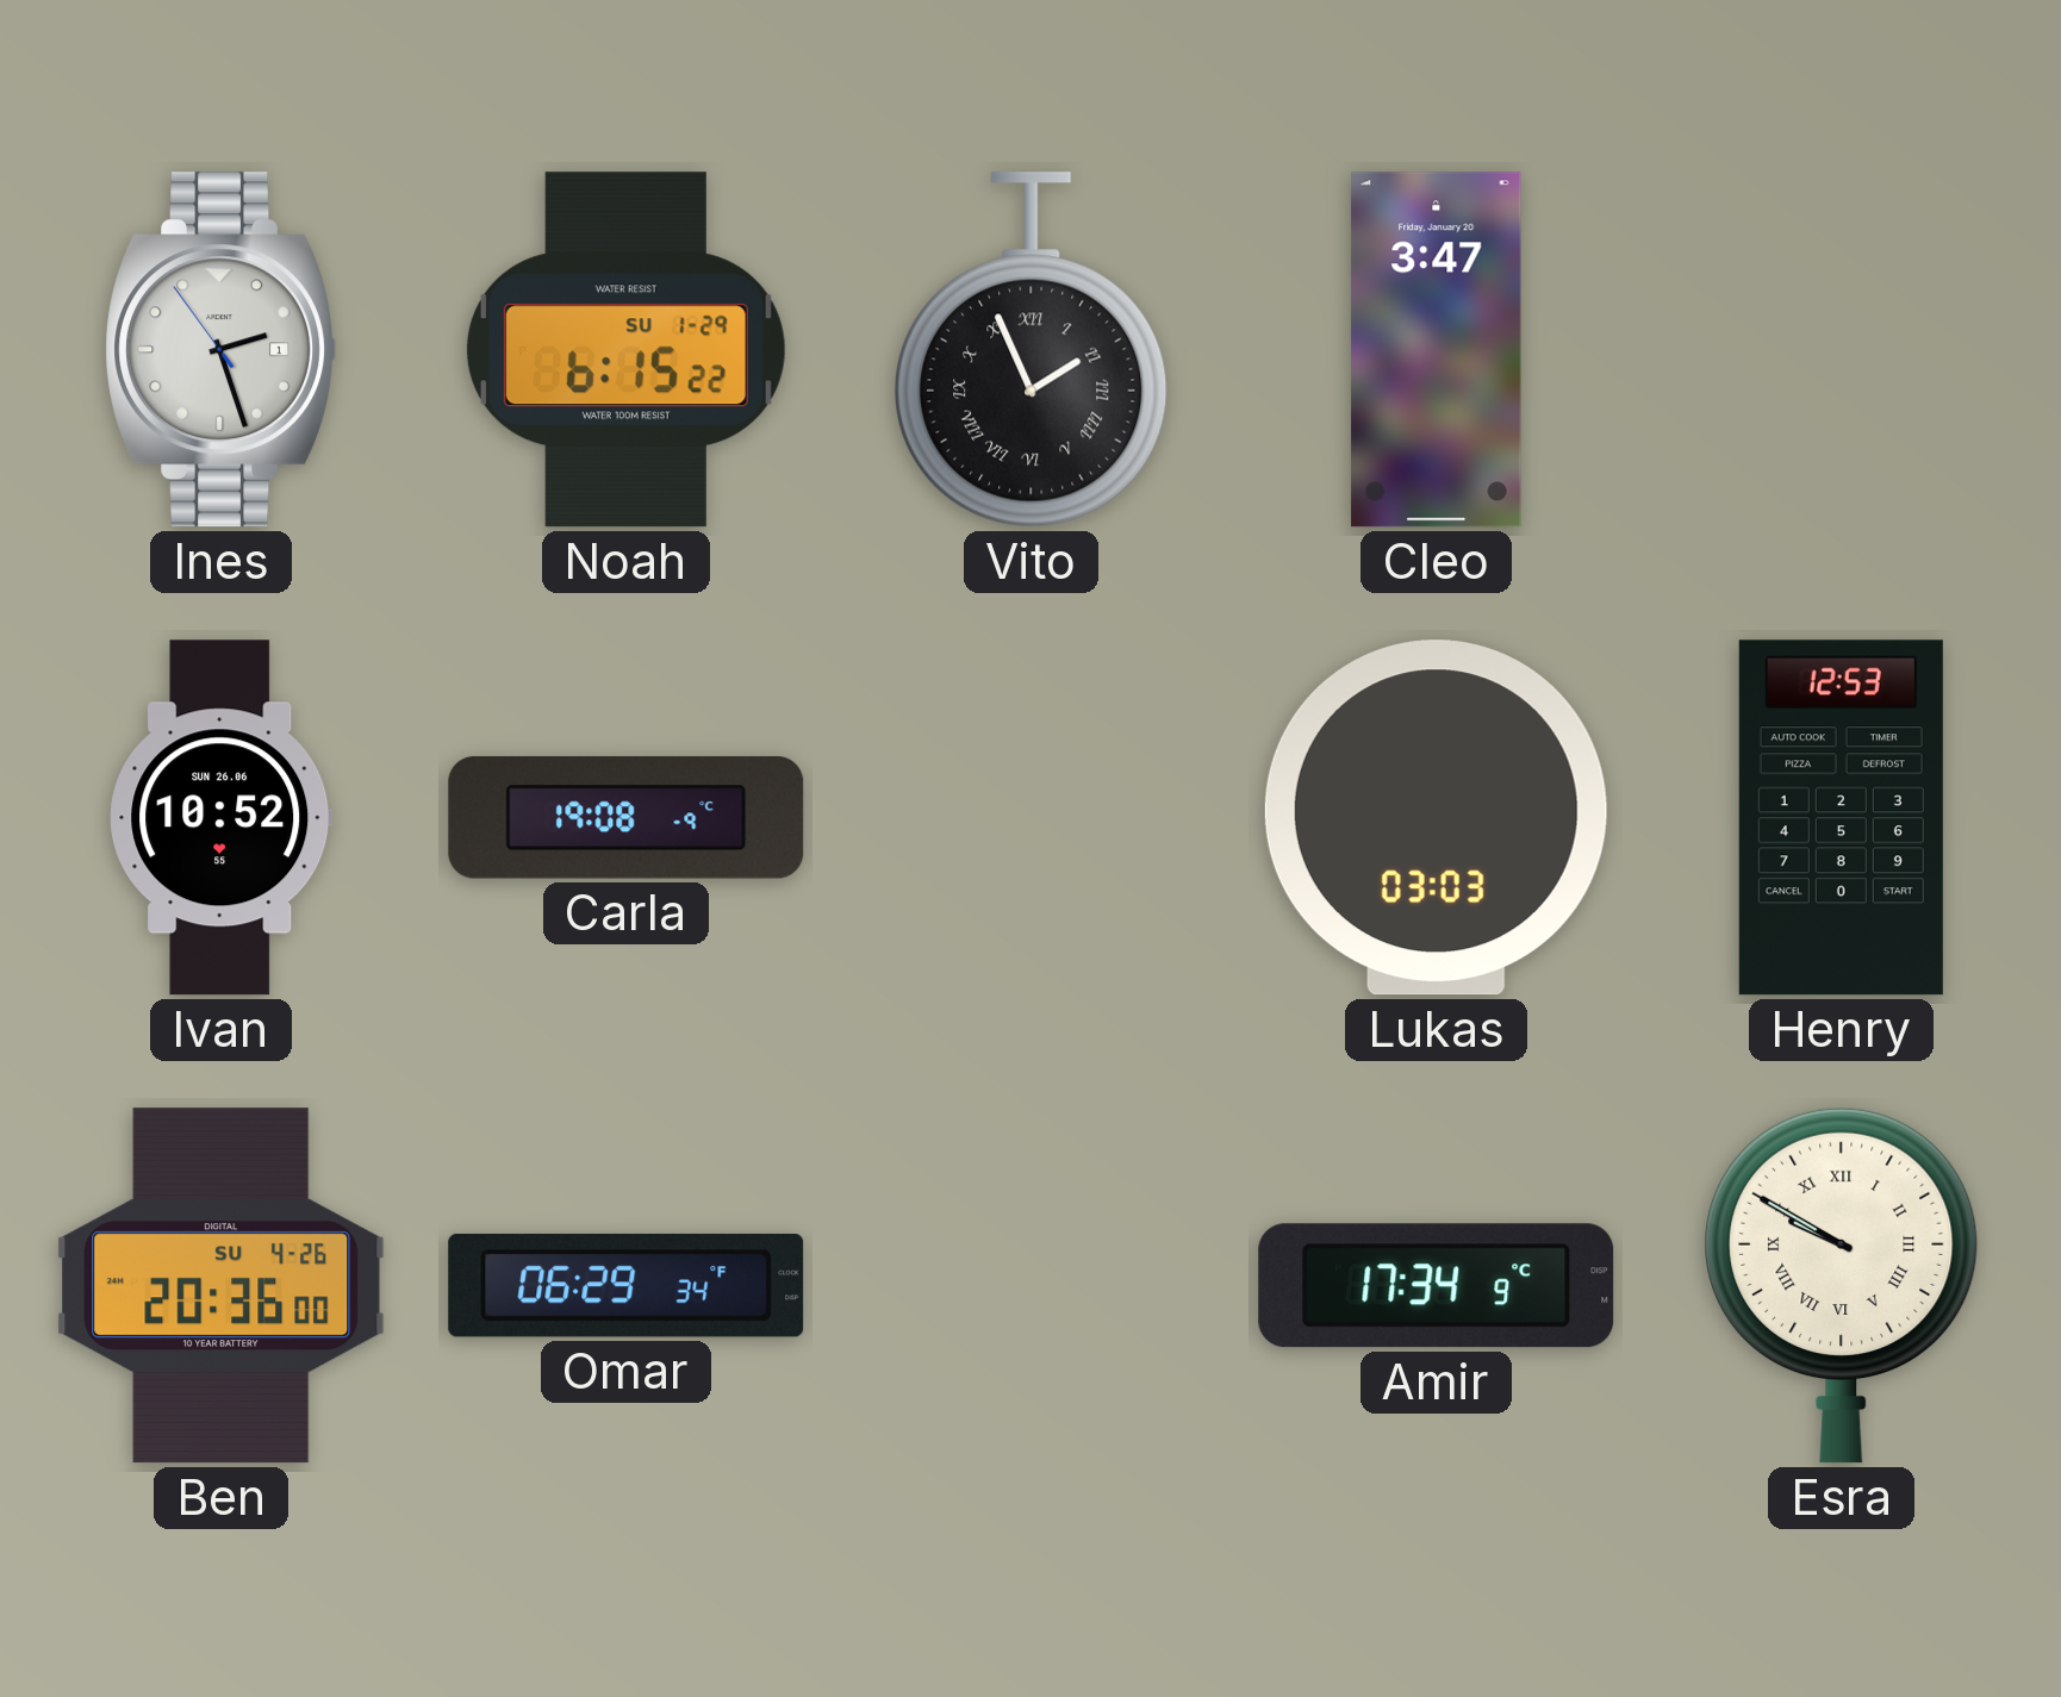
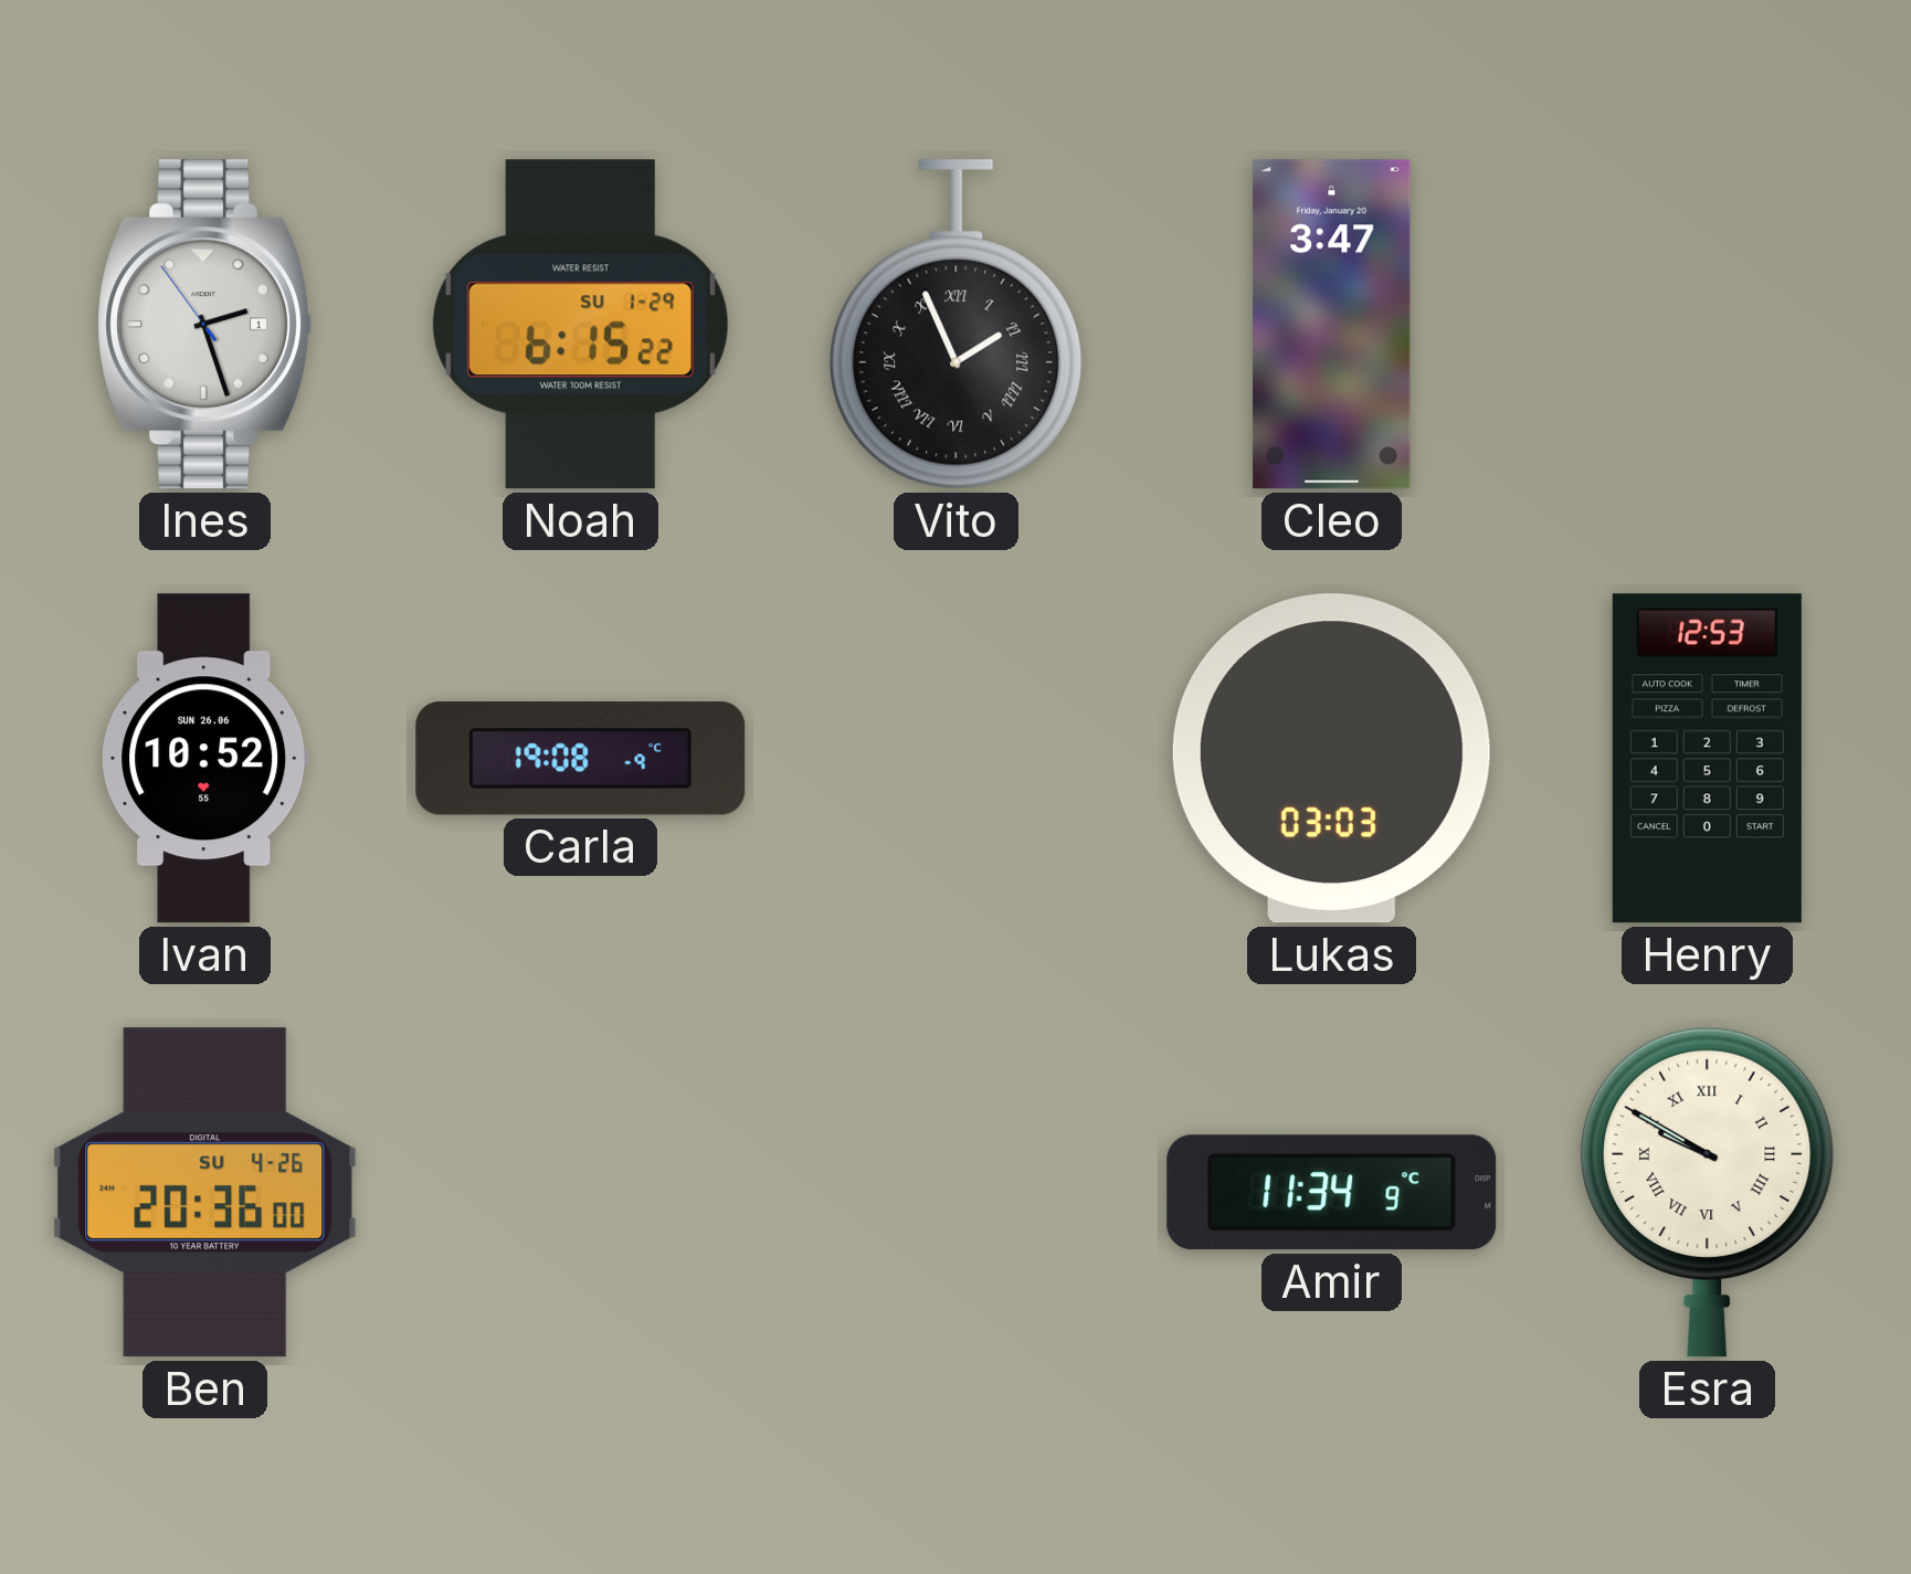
Omar: 06:29 -> none (627, 1285)
Amir: 17:34 -> 11:34 (1332, 1193)
